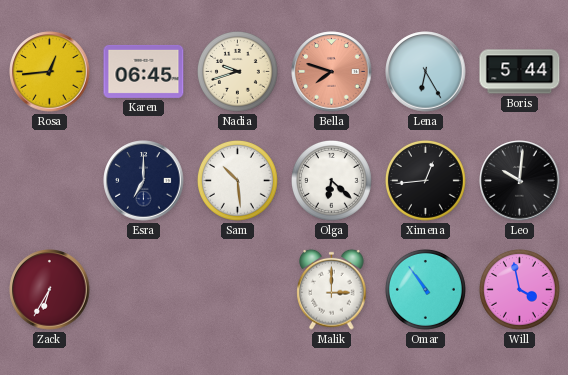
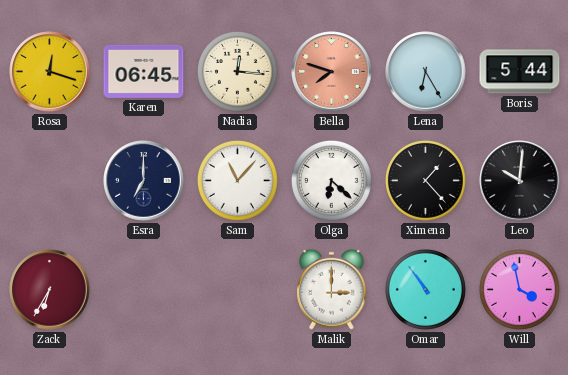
Rosa: 12:44 -> 12:18 (50, 72)
Nadia: 9:42 -> 12:16 (237, 71)
Sam: 10:29 -> 11:07 (237, 180)
Ximena: 12:44 -> 1:23 (425, 180)
